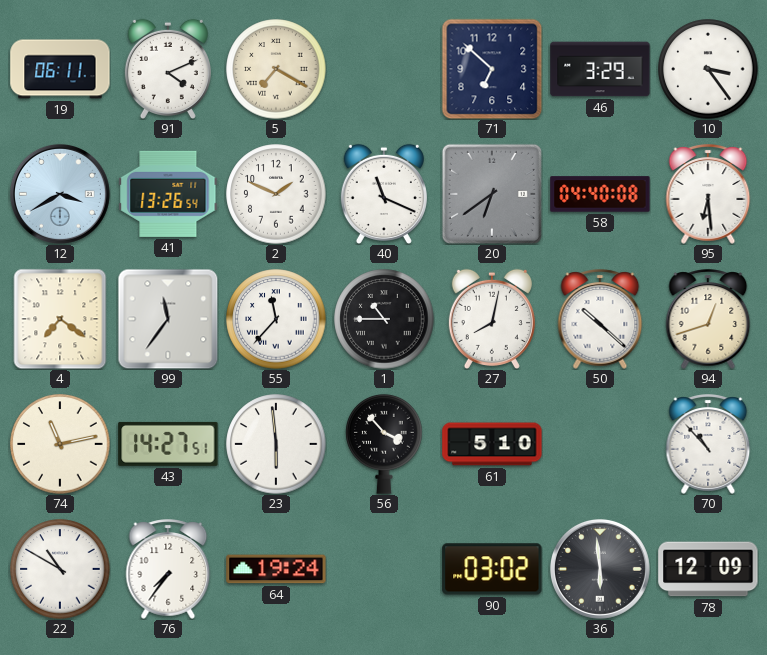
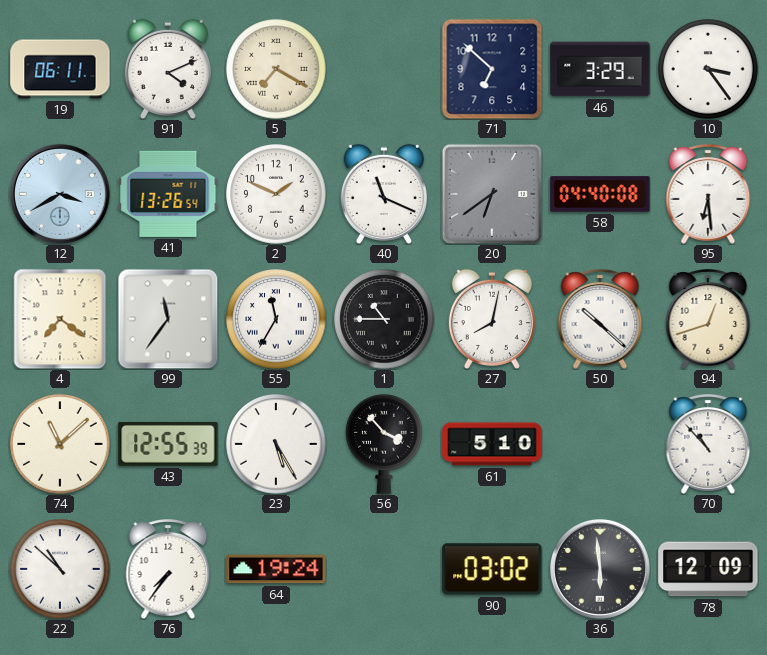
55: 11:37 -> 11:35 (276, 319)
74: 11:13 -> 11:08 (60, 444)
43: 14:27 -> 12:55 (168, 444)
23: 5:59 -> 5:25 (276, 444)
22: 10:50 -> 10:52 (60, 569)
